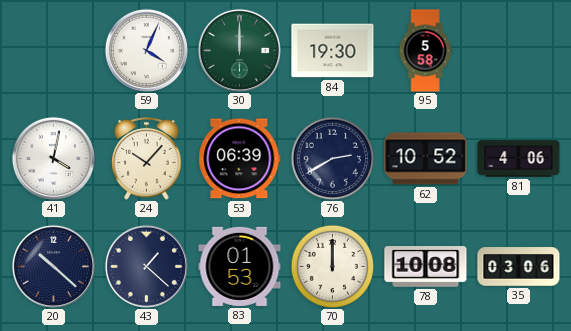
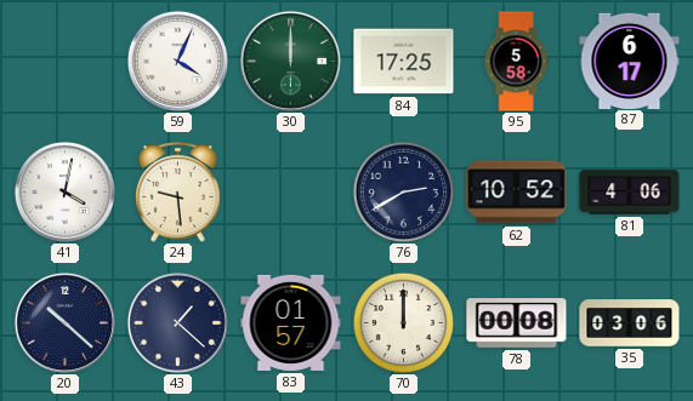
84: 19:30 -> 17:25 (404, 62)
87: none -> 6:17 (630, 61)
24: 10:07 -> 9:29 (178, 193)
53: 06:39 -> none (240, 159)
83: 01:53 -> 01:57 (291, 322)
78: 10:08 -> 00:08 (517, 323)
